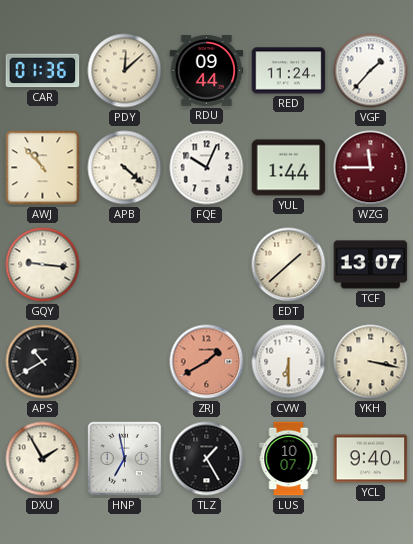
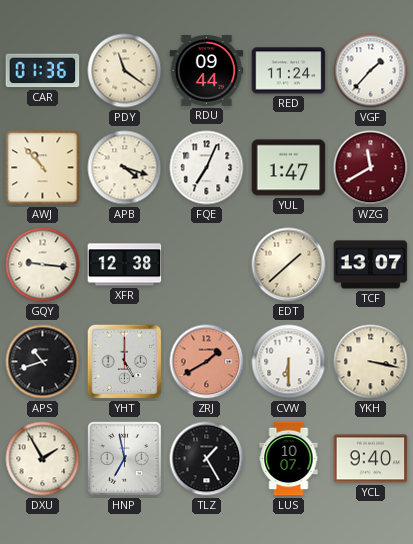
PDY: 12:08 -> 11:21 (125, 71)
APB: 4:22 -> 4:18 (125, 168)
FQE: 10:04 -> 7:04 (207, 168)
YUL: 1:44 -> 1:47 (289, 168)
WZG: 11:45 -> 11:40 (371, 168)
XFR: none -> 12:38 (125, 265)
APS: 10:40 -> 10:42 (43, 362)
YHT: none -> 5:00 (125, 362)
